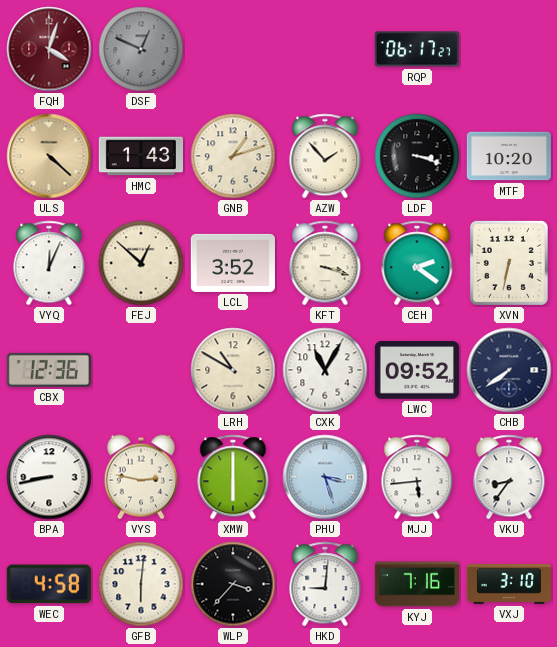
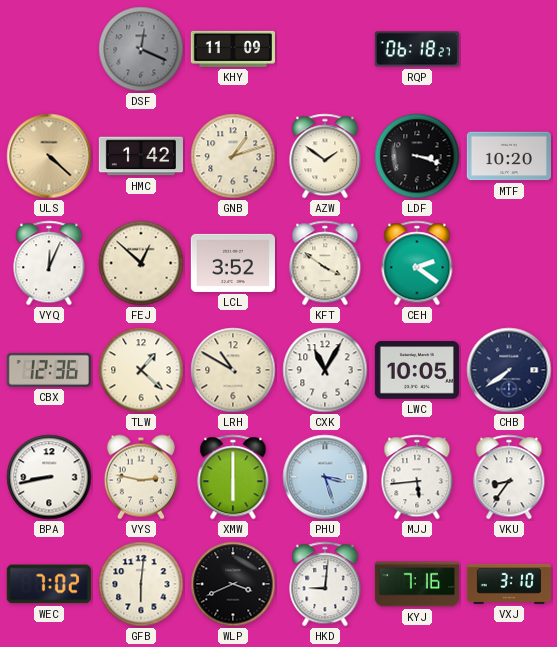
FQH: 4:03 -> none (49, 49)
DSF: 12:49 -> 12:19 (141, 49)
KHY: none -> 11:09 (233, 49)
RQP: 06:17 -> 06:18 (417, 49)
HMC: 1:43 -> 1:42 (140, 156)
AZW: 1:53 -> 1:51 (325, 156)
KFT: 3:18 -> 3:51 (325, 263)
XVN: 6:32 -> none (509, 263)
TLW: none -> 1:22 (141, 370)
LWC: 09:52 -> 10:05 (417, 370)
WEC: 4:58 -> 7:02 (49, 584)
WLP: 3:37 -> 3:41 (233, 584)
